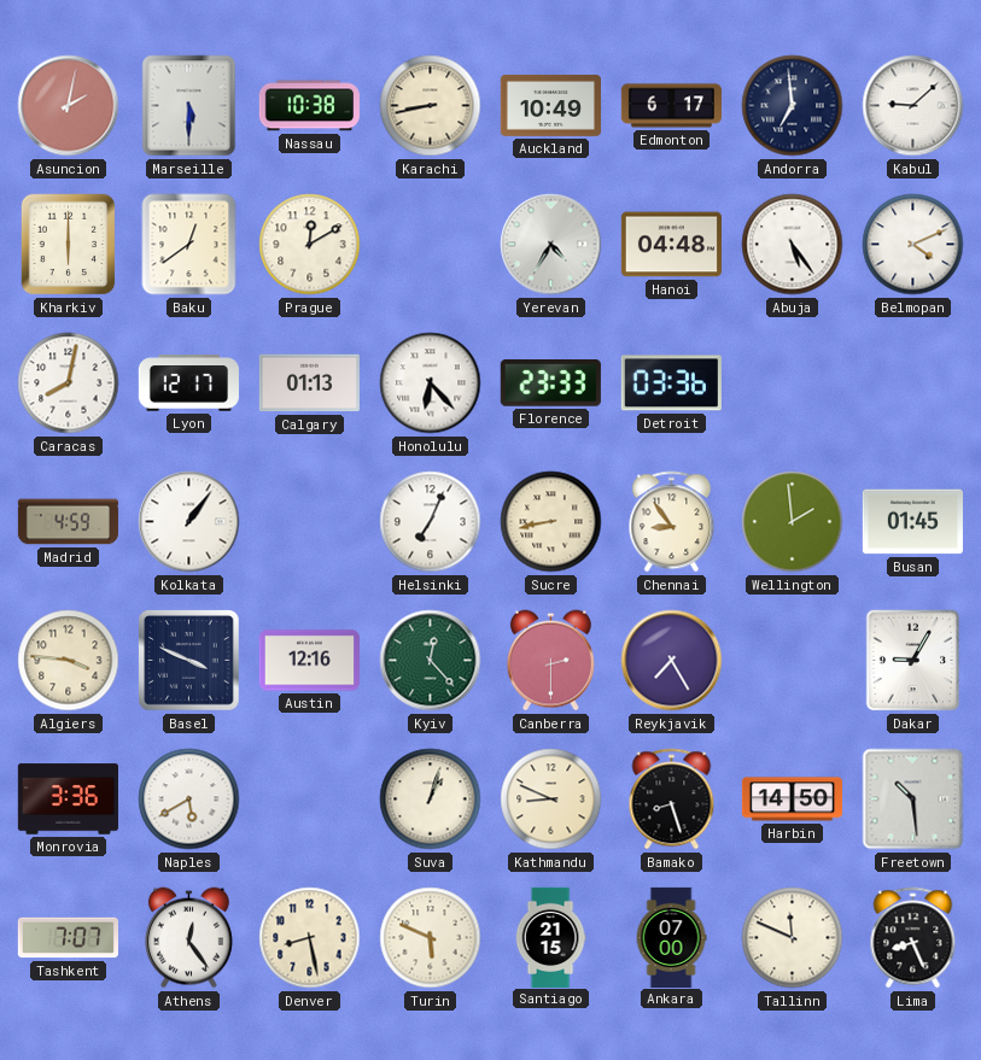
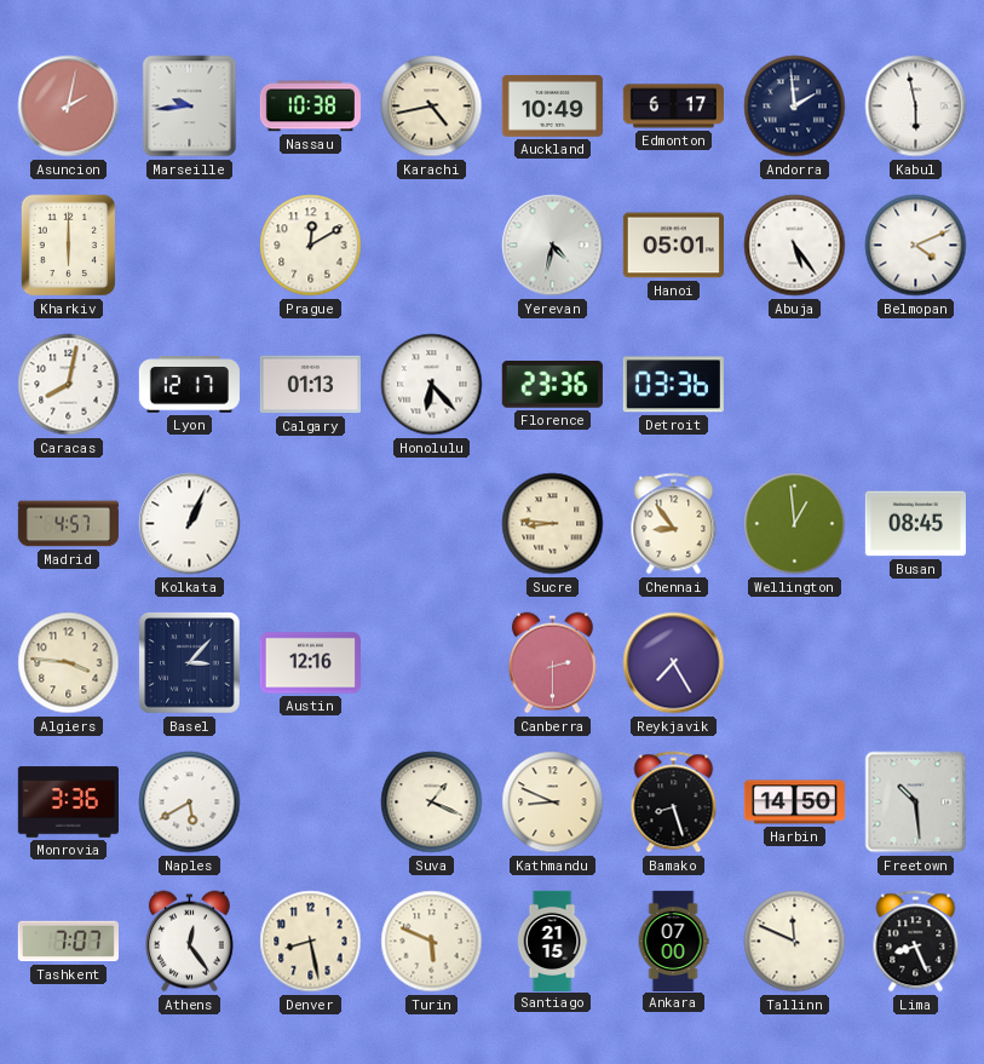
Marseille: 5:30 -> 9:44 (190, 107)
Karachi: 8:43 -> 4:43 (432, 107)
Andorra: 6:59 -> 1:59 (795, 107)
Kabul: 9:08 -> 5:58 (916, 107)
Baku: 12:39 -> none (189, 245)
Yerevan: 4:35 -> 4:32 (553, 246)
Hanoi: 04:48 -> 05:01 (673, 246)
Florence: 23:33 -> 23:36 (552, 385)
Madrid: 4:59 -> 4:57 (68, 524)
Kolkata: 1:06 -> 1:04 (190, 524)
Helsinki: 7:04 -> none (431, 522)
Sucre: 8:43 -> 8:46 (553, 524)
Wellington: 1:59 -> 12:59 (795, 524)
Busan: 01:45 -> 08:45 (915, 524)
Basel: 3:49 -> 3:07 (190, 663)
Kyiv: 12:23 -> none (431, 661)
Dakar: 9:05 -> none (913, 661)
Suva: 1:03 -> 1:19 (432, 803)
